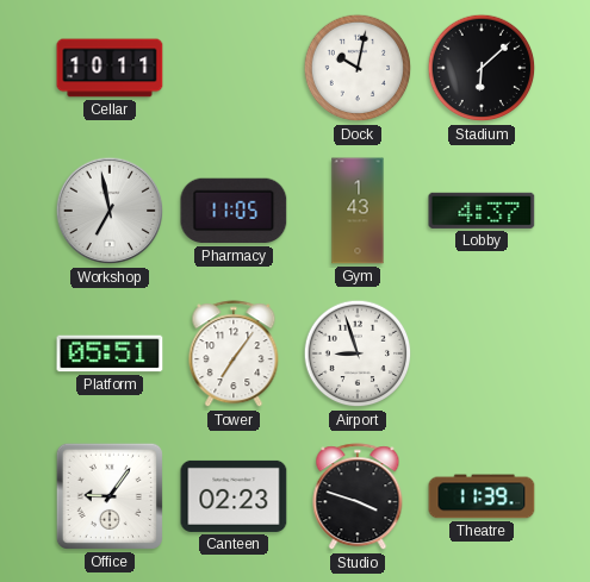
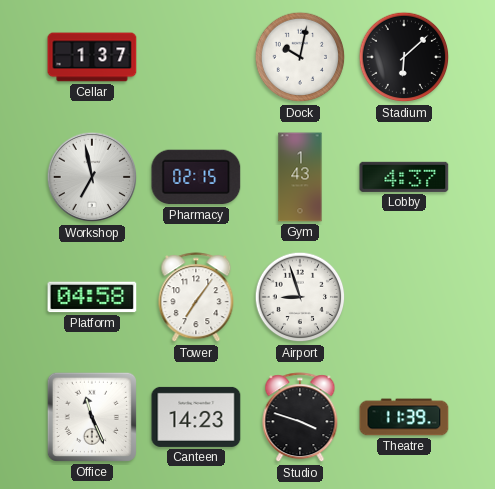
Cellar: 10:11 -> 1:37 (92, 57)
Pharmacy: 11:05 -> 02:15 (196, 177)
Platform: 05:51 -> 04:58 (92, 297)
Office: 9:06 -> 11:26 (92, 417)
Canteen: 02:23 -> 14:23 (196, 417)
